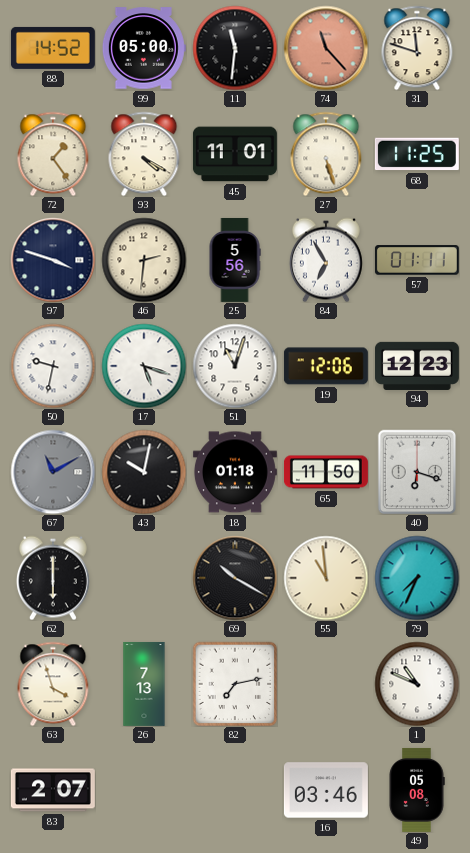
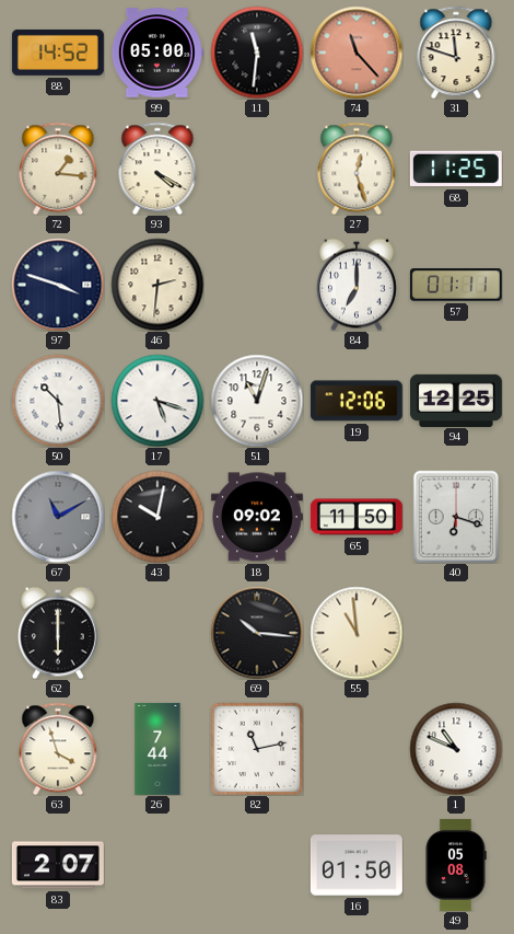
72: 1:24 -> 1:16 (58, 169)
45: 11:01 -> none (235, 154)
27: 5:27 -> 12:27 (357, 169)
25: 5:56 -> none (235, 260)
84: 6:55 -> 7:00 (357, 285)
50: 9:32 -> 10:29 (58, 401)
94: 12:23 -> 12:25 (456, 400)
18: 01:18 -> 09:02 (257, 517)
69: 10:20 -> 10:16 (257, 633)
79: 7:34 -> none (417, 578)
26: 7:13 -> 7:44 (157, 749)
82: 7:13 -> 11:13 (257, 749)
16: 03:46 -> 01:50 (357, 865)
